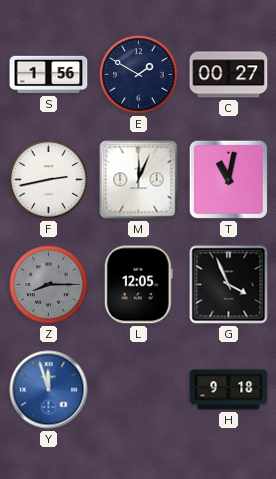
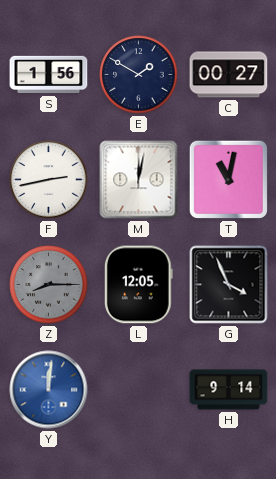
M: 12:04 -> 12:02 (139, 180)
Y: 11:57 -> 12:01 (49, 390)
H: 9:18 -> 9:14 (229, 390)
